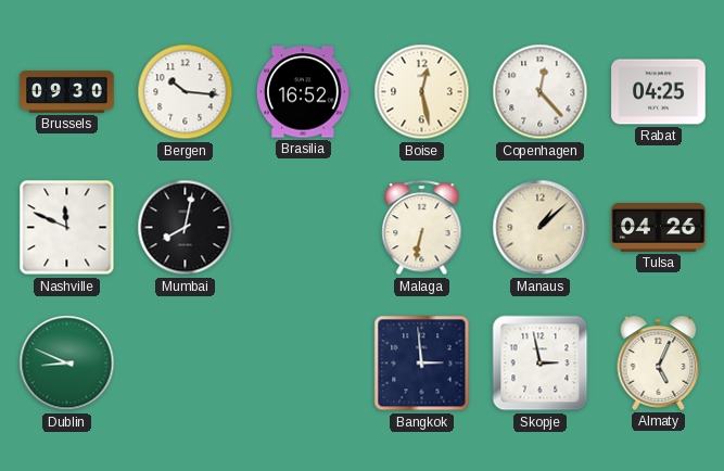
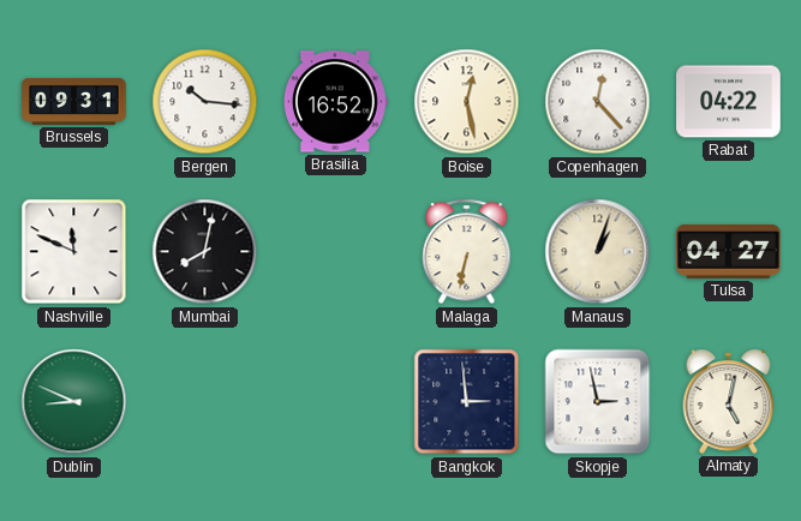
Brussels: 09:30 -> 09:31 (74, 101)
Rabat: 04:25 -> 04:22 (729, 102)
Manaus: 1:08 -> 1:03 (598, 252)
Tulsa: 04:26 -> 04:27 (729, 252)
Almaty: 5:04 -> 5:02 (729, 401)
